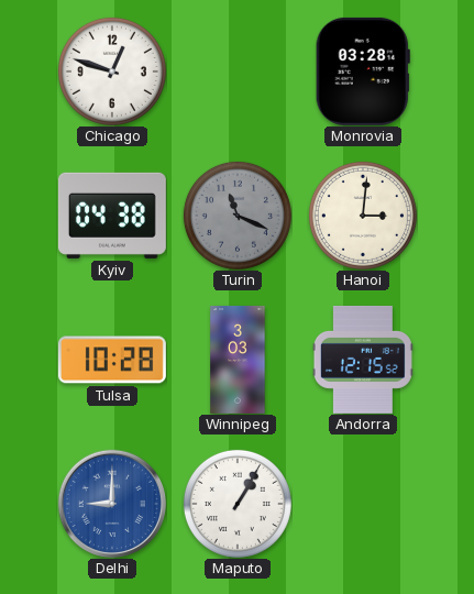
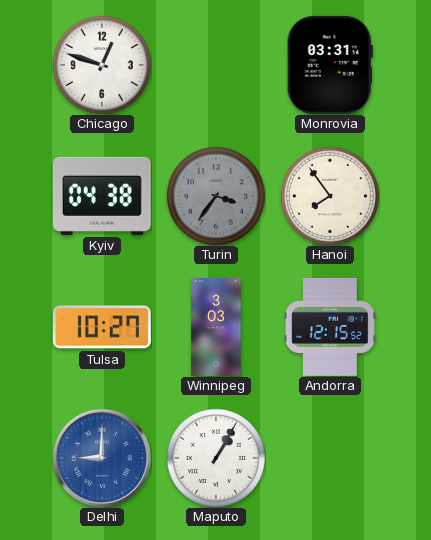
Monrovia: 03:28 -> 03:31 (330, 65)
Turin: 11:19 -> 3:36 (216, 196)
Hanoi: 3:01 -> 7:54 (330, 196)
Tulsa: 10:28 -> 10:27 (102, 327)
